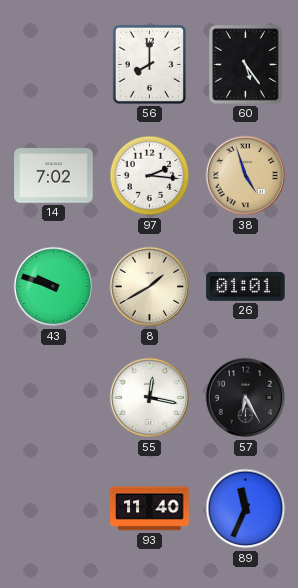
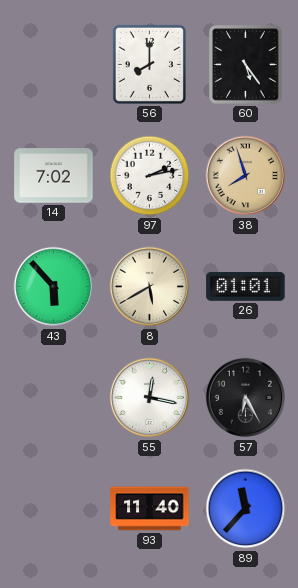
97: 2:16 -> 2:13 (150, 176)
38: 4:57 -> 7:57 (246, 176)
43: 9:48 -> 5:53 (54, 287)
8: 1:40 -> 5:40 (150, 287)
89: 11:34 -> 11:37 (246, 509)
